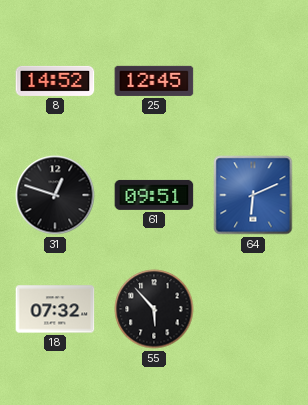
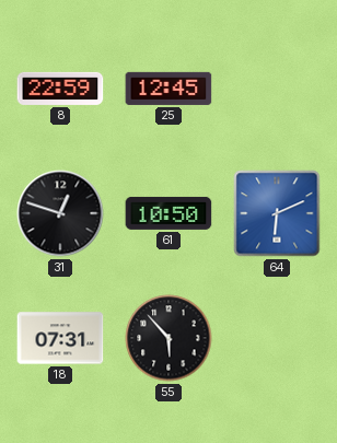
8: 14:52 -> 22:59 (60, 89)
61: 09:51 -> 10:50 (168, 213)
18: 07:32 -> 07:31 (60, 338)
